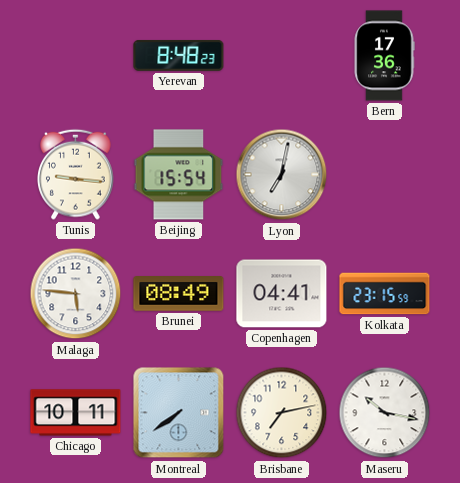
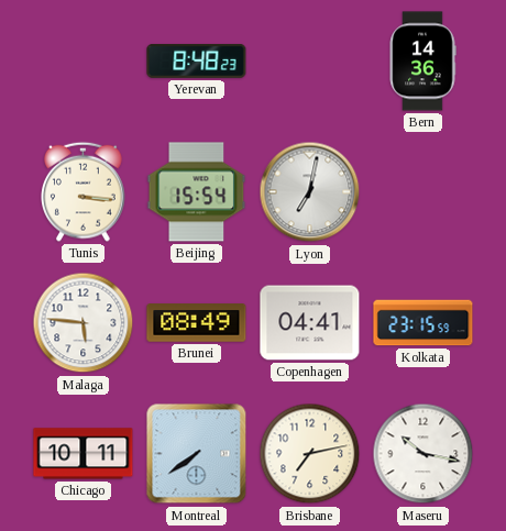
Bern: 17:36 -> 14:36 (422, 62)
Tunis: 9:16 -> 3:16 (84, 191)
